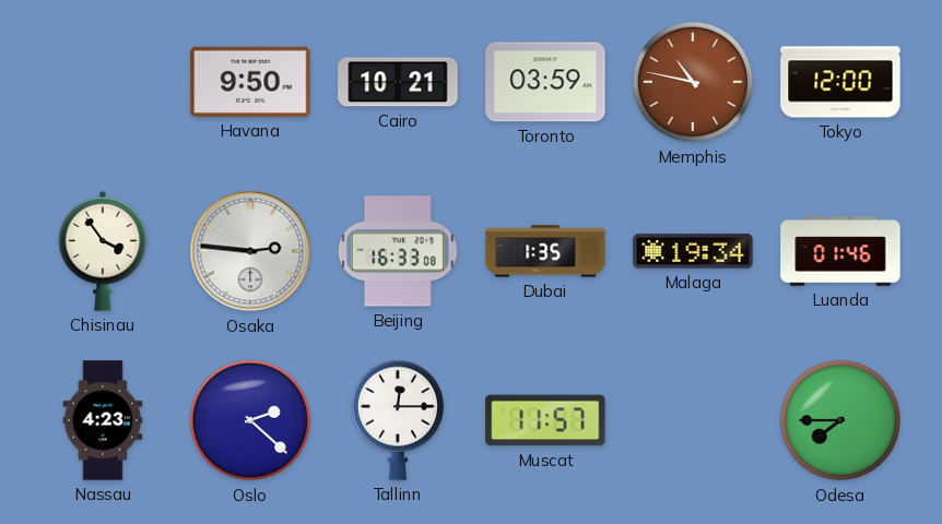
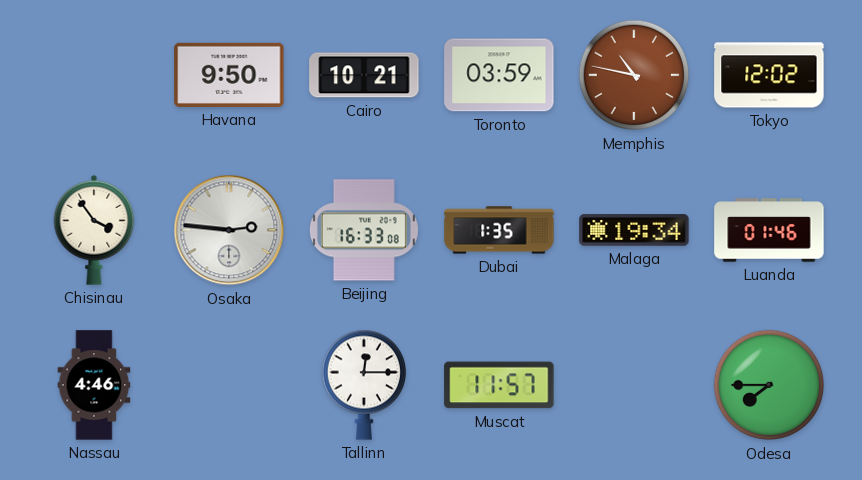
Tokyo: 12:00 -> 12:02 (769, 75)
Nassau: 4:23 -> 4:46 (94, 385)
Oslo: 2:22 -> none (250, 420)
